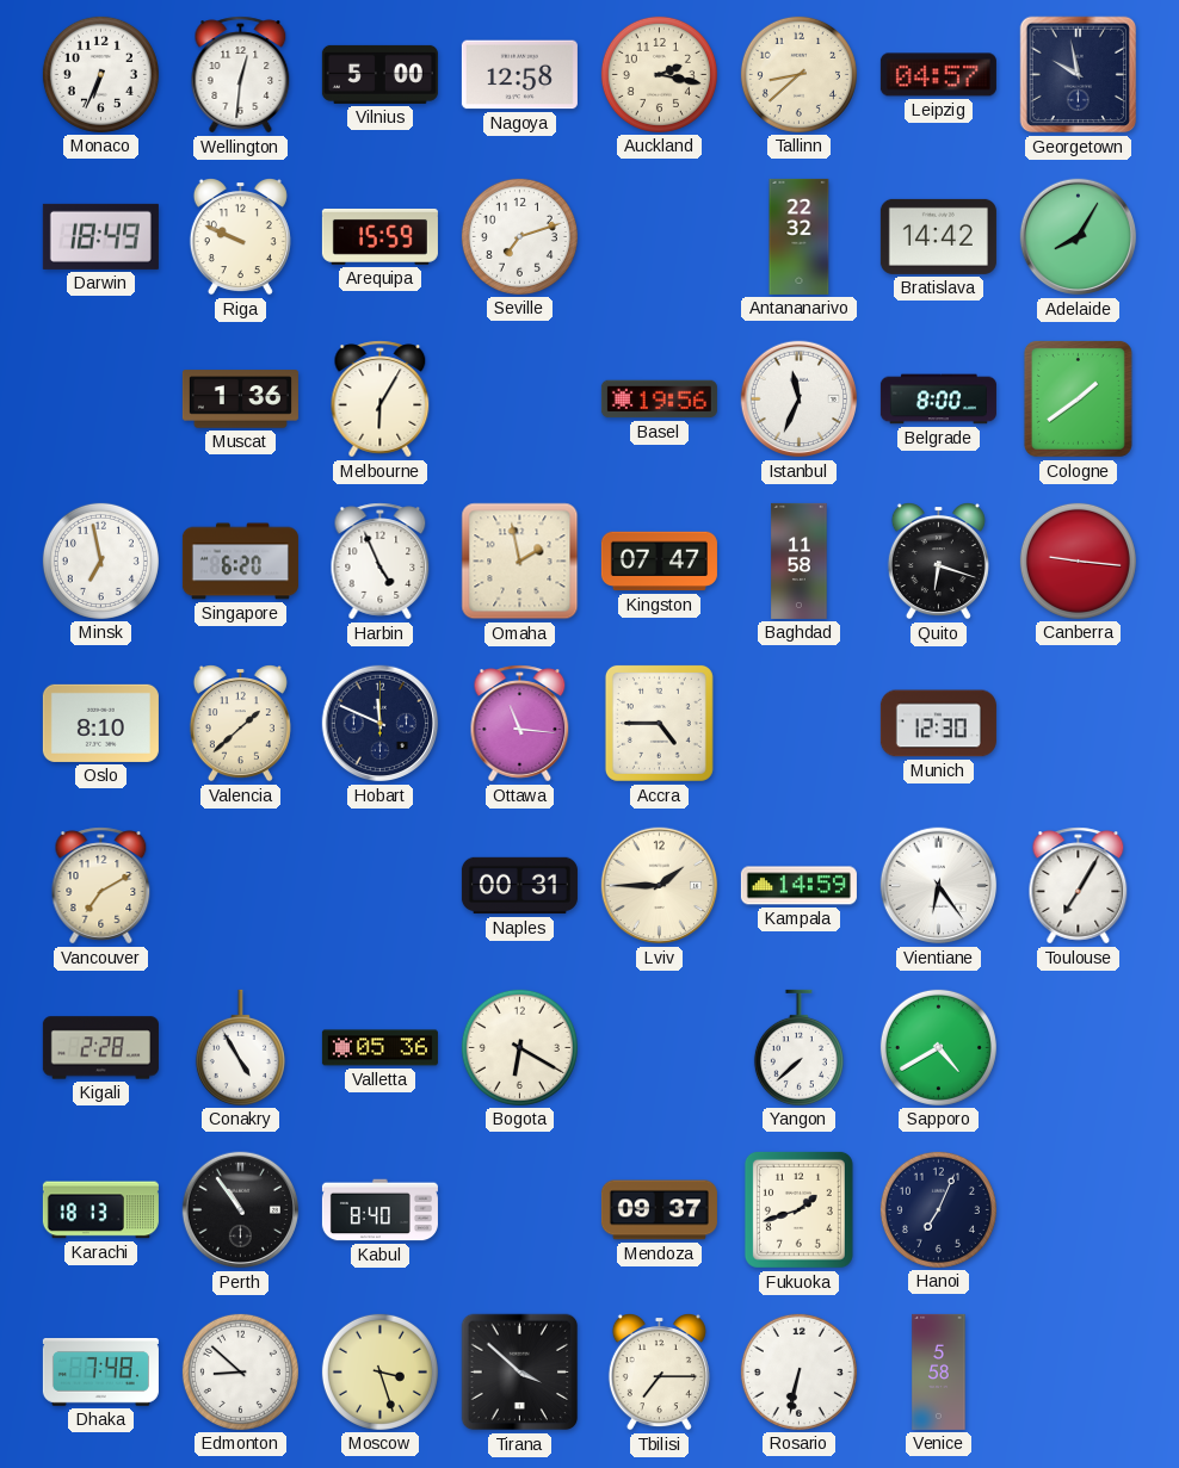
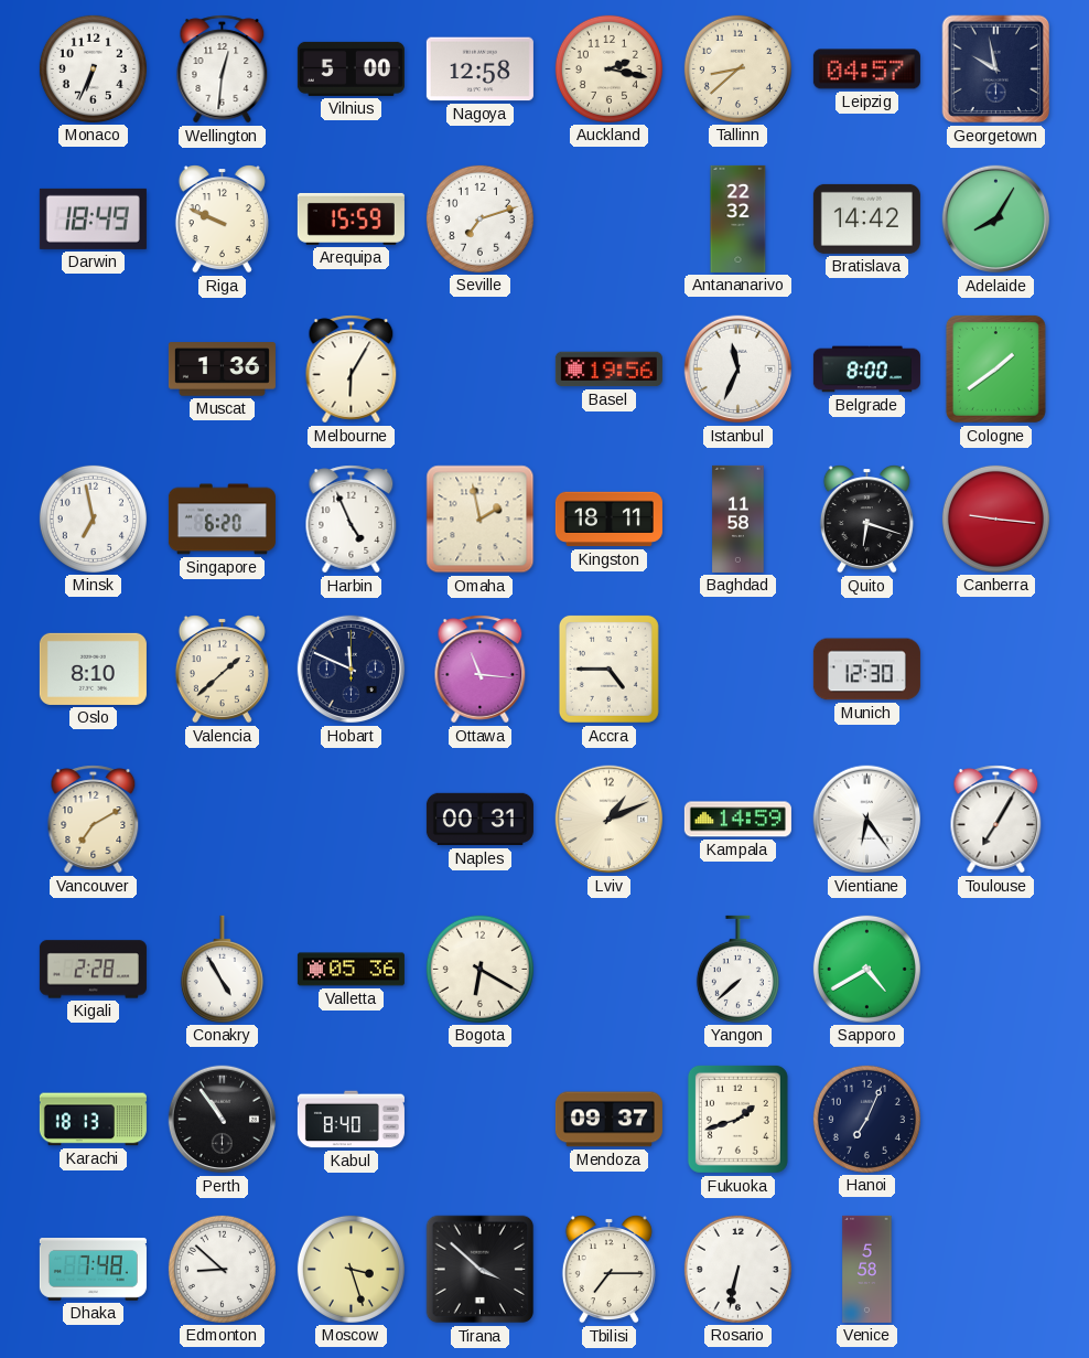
Kingston: 07:47 -> 18:11 (608, 520)
Lviv: 1:45 -> 1:11 (610, 820)
